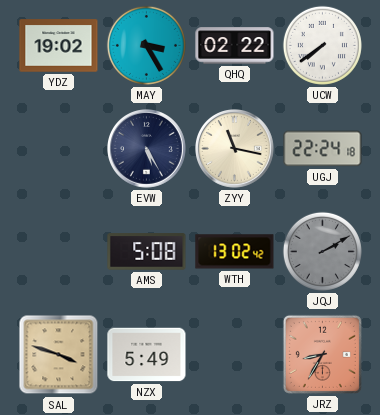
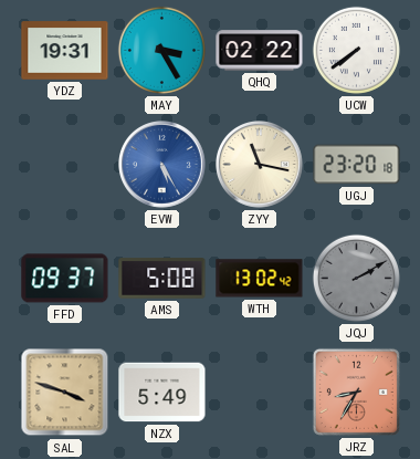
YDZ: 19:02 -> 19:31 (65, 51)
EVW dial: navy -> blue (162, 165)
UGJ: 22:24 -> 23:20 (357, 165)
FFD: none -> 09:37 (65, 279)
